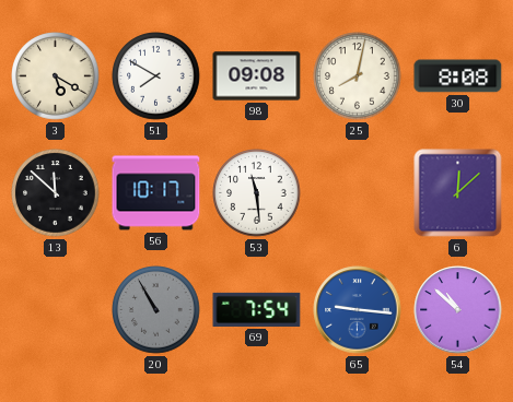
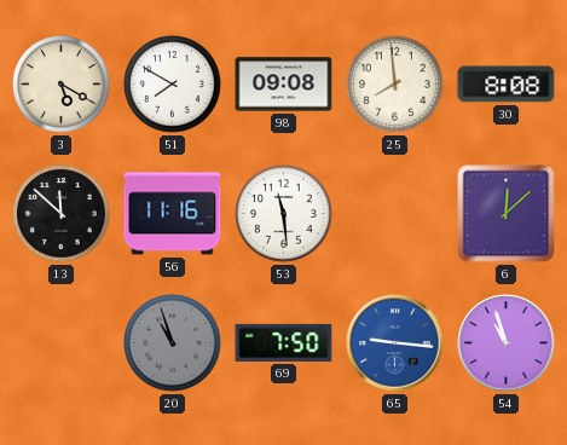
25: 8:02 -> 7:59 (395, 85)
56: 10:17 -> 11:16 (173, 214)
20: 10:55 -> 10:57 (173, 343)
69: 7:54 -> 7:50 (284, 342)
54: 10:52 -> 10:57 (507, 343)
